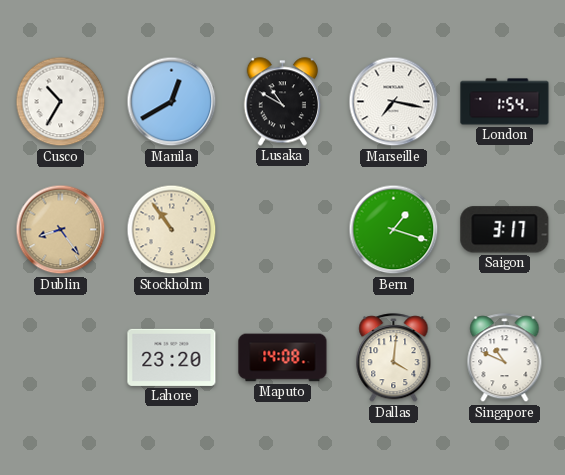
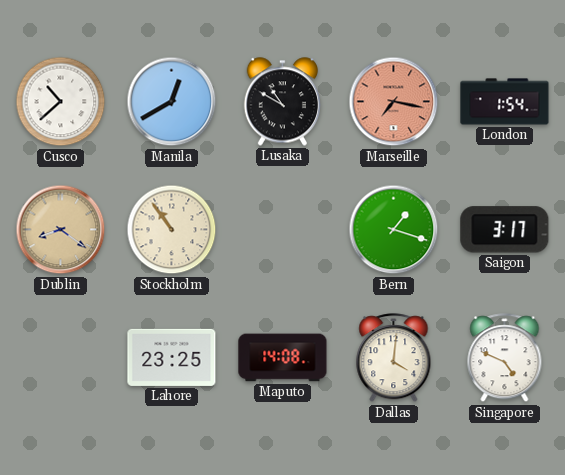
Cusco: 10:35 -> 10:38 (61, 102)
Marseille dial: white -> salmon (394, 102)
Dublin: 8:24 -> 8:21 (61, 230)
Lahore: 23:20 -> 23:25 (172, 357)
Singapore: 10:49 -> 4:49 (505, 358)
